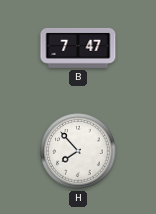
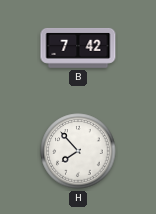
B: 7:47 -> 7:42 (78, 48)
